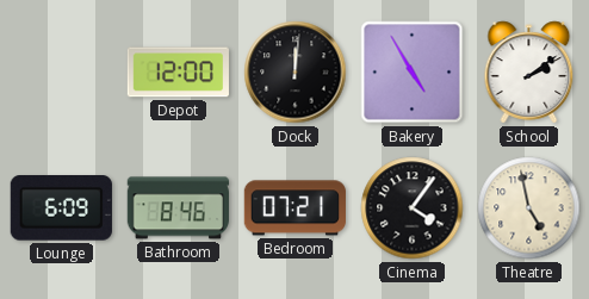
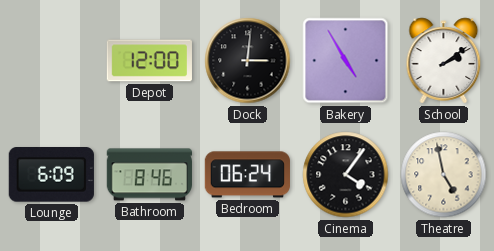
Dock: 12:01 -> 3:01 (248, 61)
Bedroom: 07:21 -> 06:24 (247, 175)
